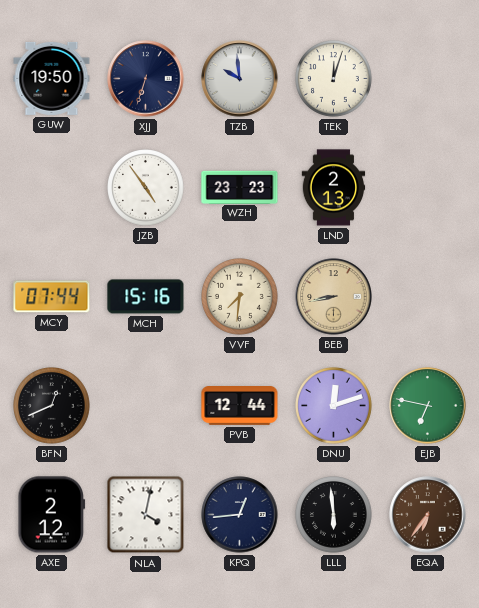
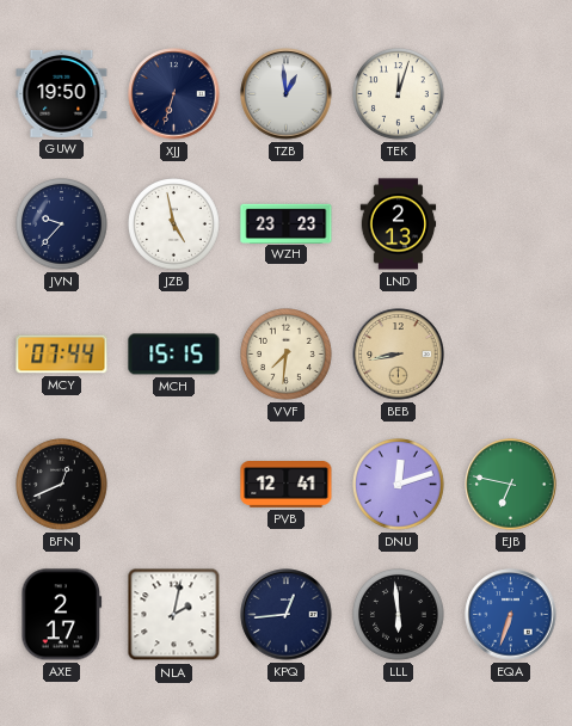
TZB: 9:59 -> 12:59 (287, 94)
JVN: none -> 9:37 (62, 224)
JZB: 4:54 -> 4:58 (174, 224)
MCH: 15:16 -> 15:15 (174, 355)
PVB: 12:44 -> 12:41 (287, 485)
AXE: 2:12 -> 2:17 (62, 615)
NLA: 4:02 -> 2:02 (174, 615)
EQA: 6:36 -> 6:33 (511, 615)
EQA dial: brown -> blue (511, 615)
